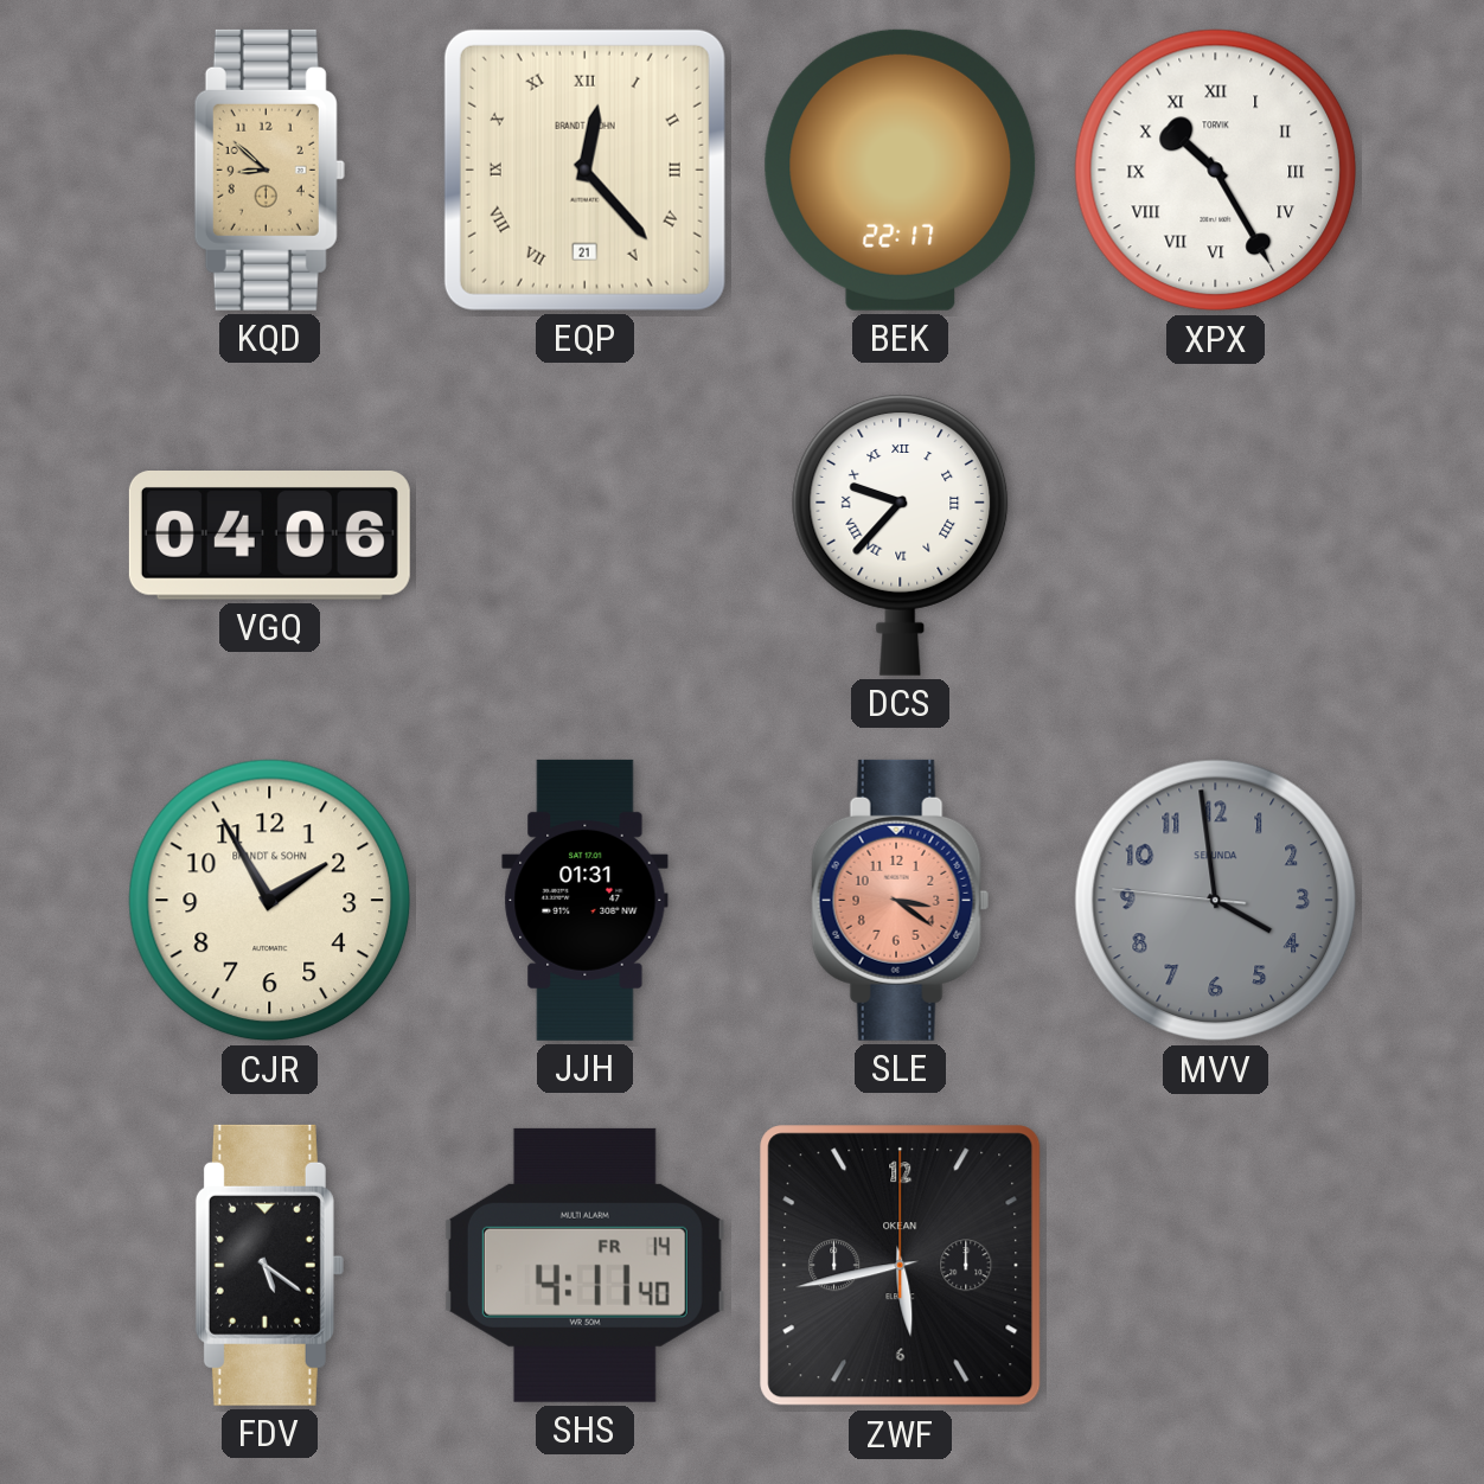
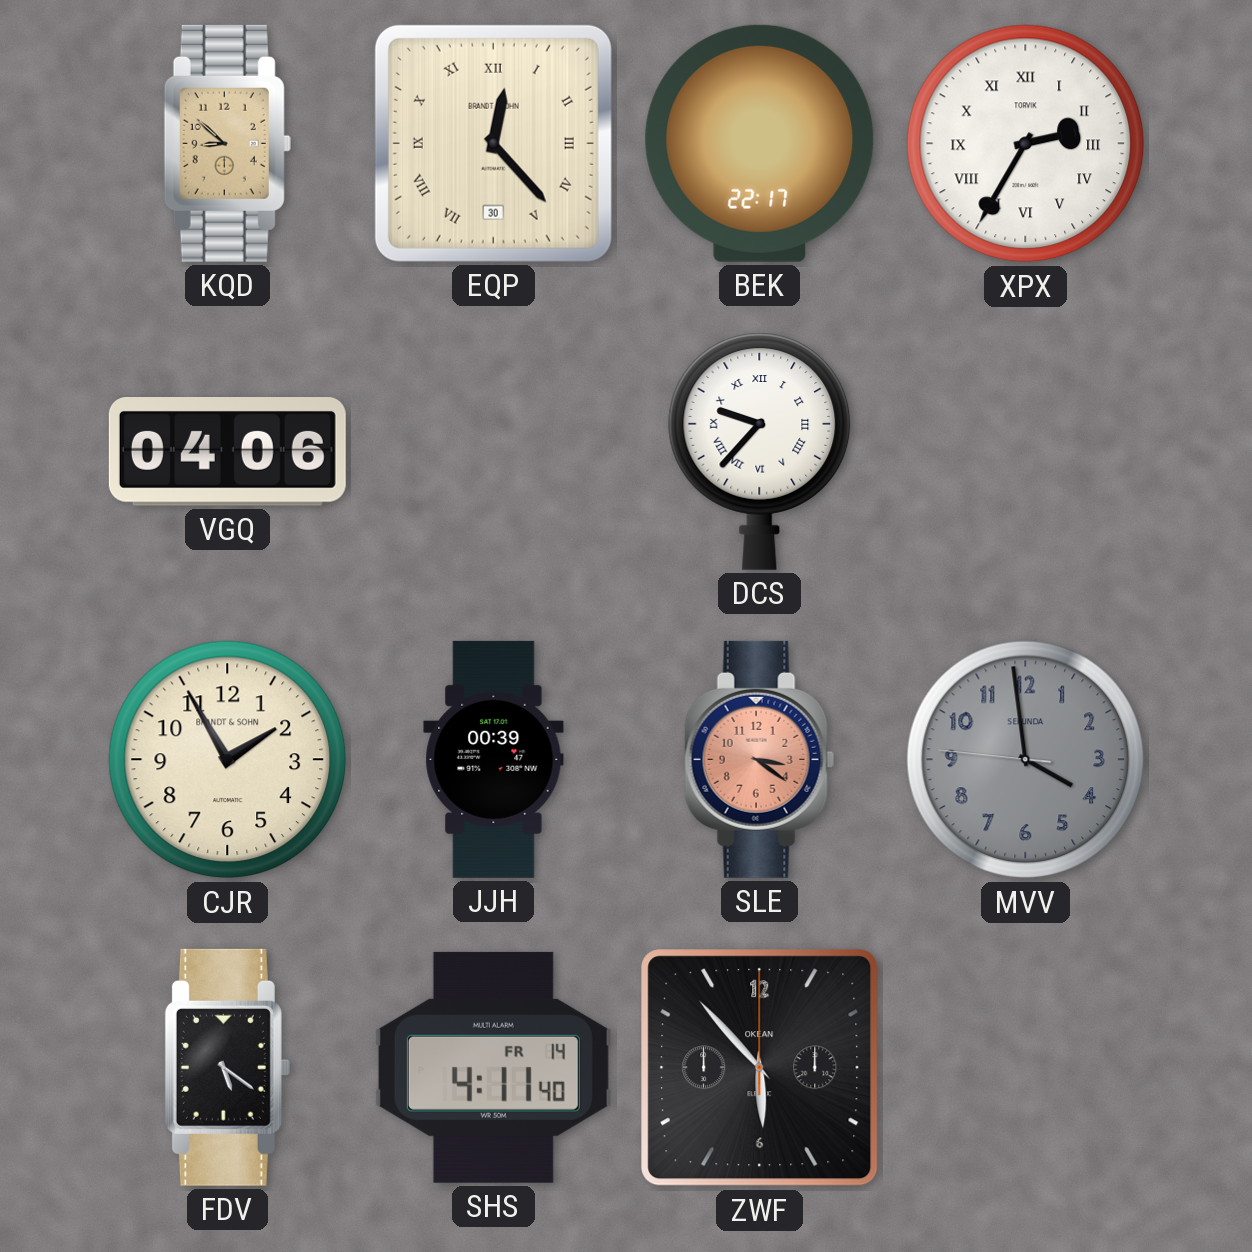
EQP date: 21 -> 30 (493, 143)
XPX: 10:25 -> 2:35 (1026, 144)
JJH: 01:31 -> 00:39 (494, 759)
ZWF: 5:43 -> 5:53 (760, 1068)
